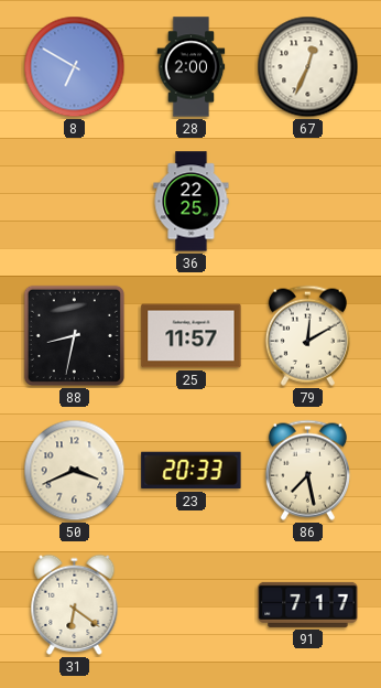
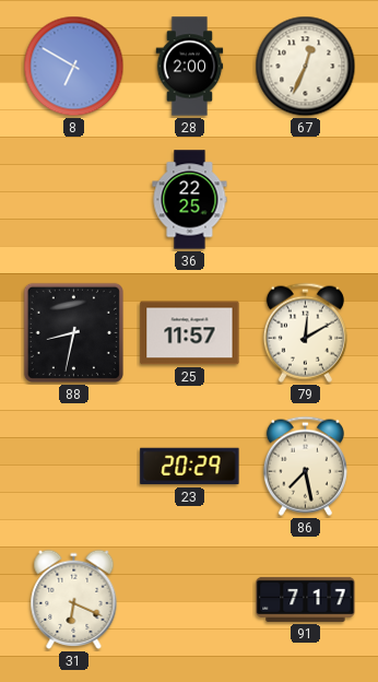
50: 3:41 -> none (75, 471)
23: 20:33 -> 20:29 (190, 467)
31: 6:21 -> 6:19 (74, 599)
